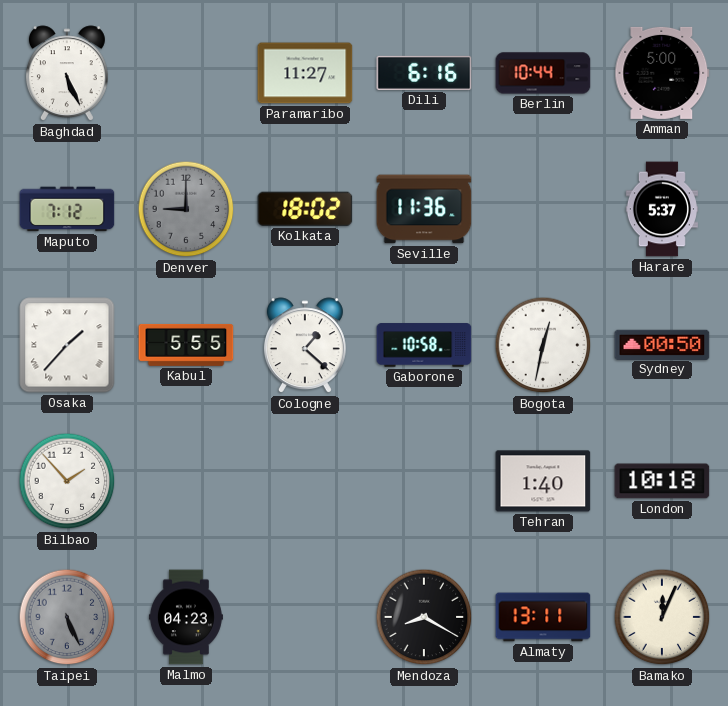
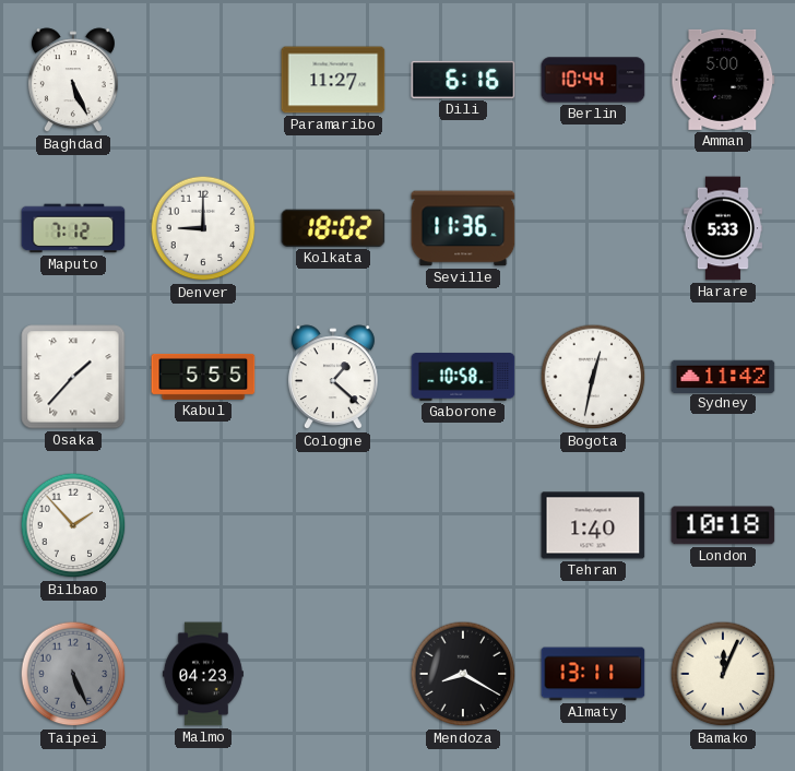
Denver dial: grey -> white (203, 228)
Harare: 5:37 -> 5:33 (723, 228)
Sydney: 00:50 -> 11:42 (723, 376)
